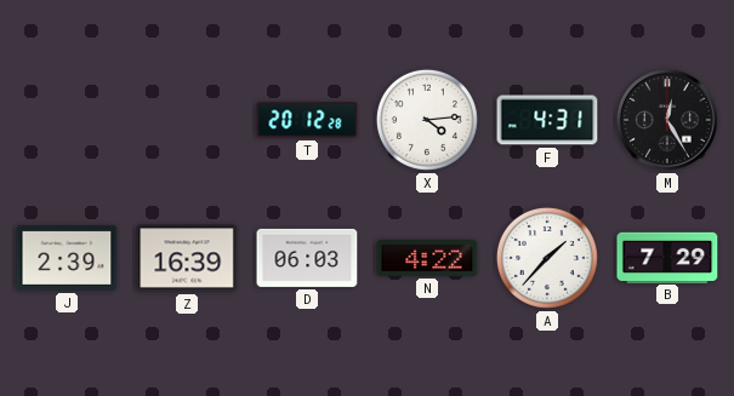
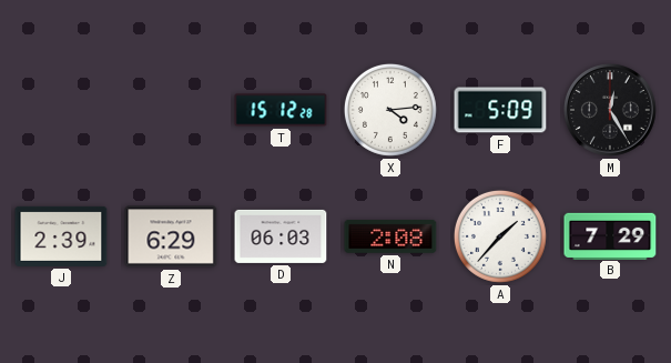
T: 20:12 -> 15:12 (281, 110)
F: 4:31 -> 5:09 (500, 110)
Z: 16:39 -> 6:29 (171, 236)
N: 4:22 -> 2:08 (390, 238)
